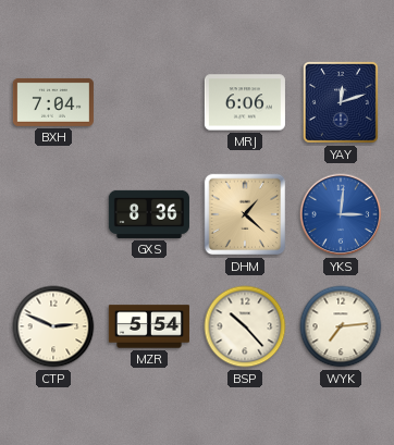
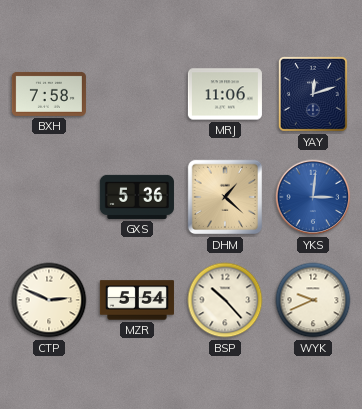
BXH: 7:04 -> 7:58 (49, 94)
MRJ: 6:06 -> 11:06 (225, 94)
GXS: 8:36 -> 5:36 (137, 197)
WYK: 7:14 -> 9:41 (313, 300)
